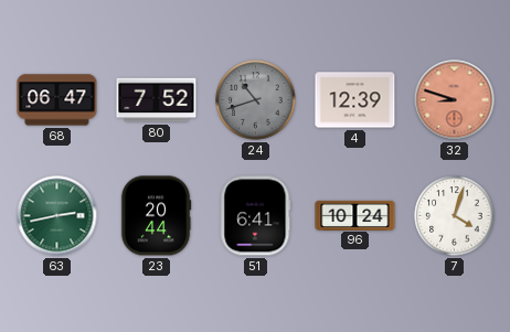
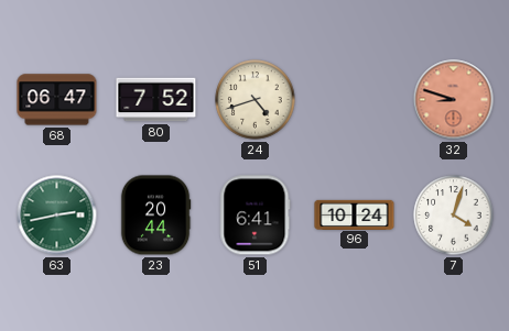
24: 10:42 -> 4:42 (256, 100)
24 dial: grey -> cream (256, 100)
4: 12:39 -> none (355, 100)
